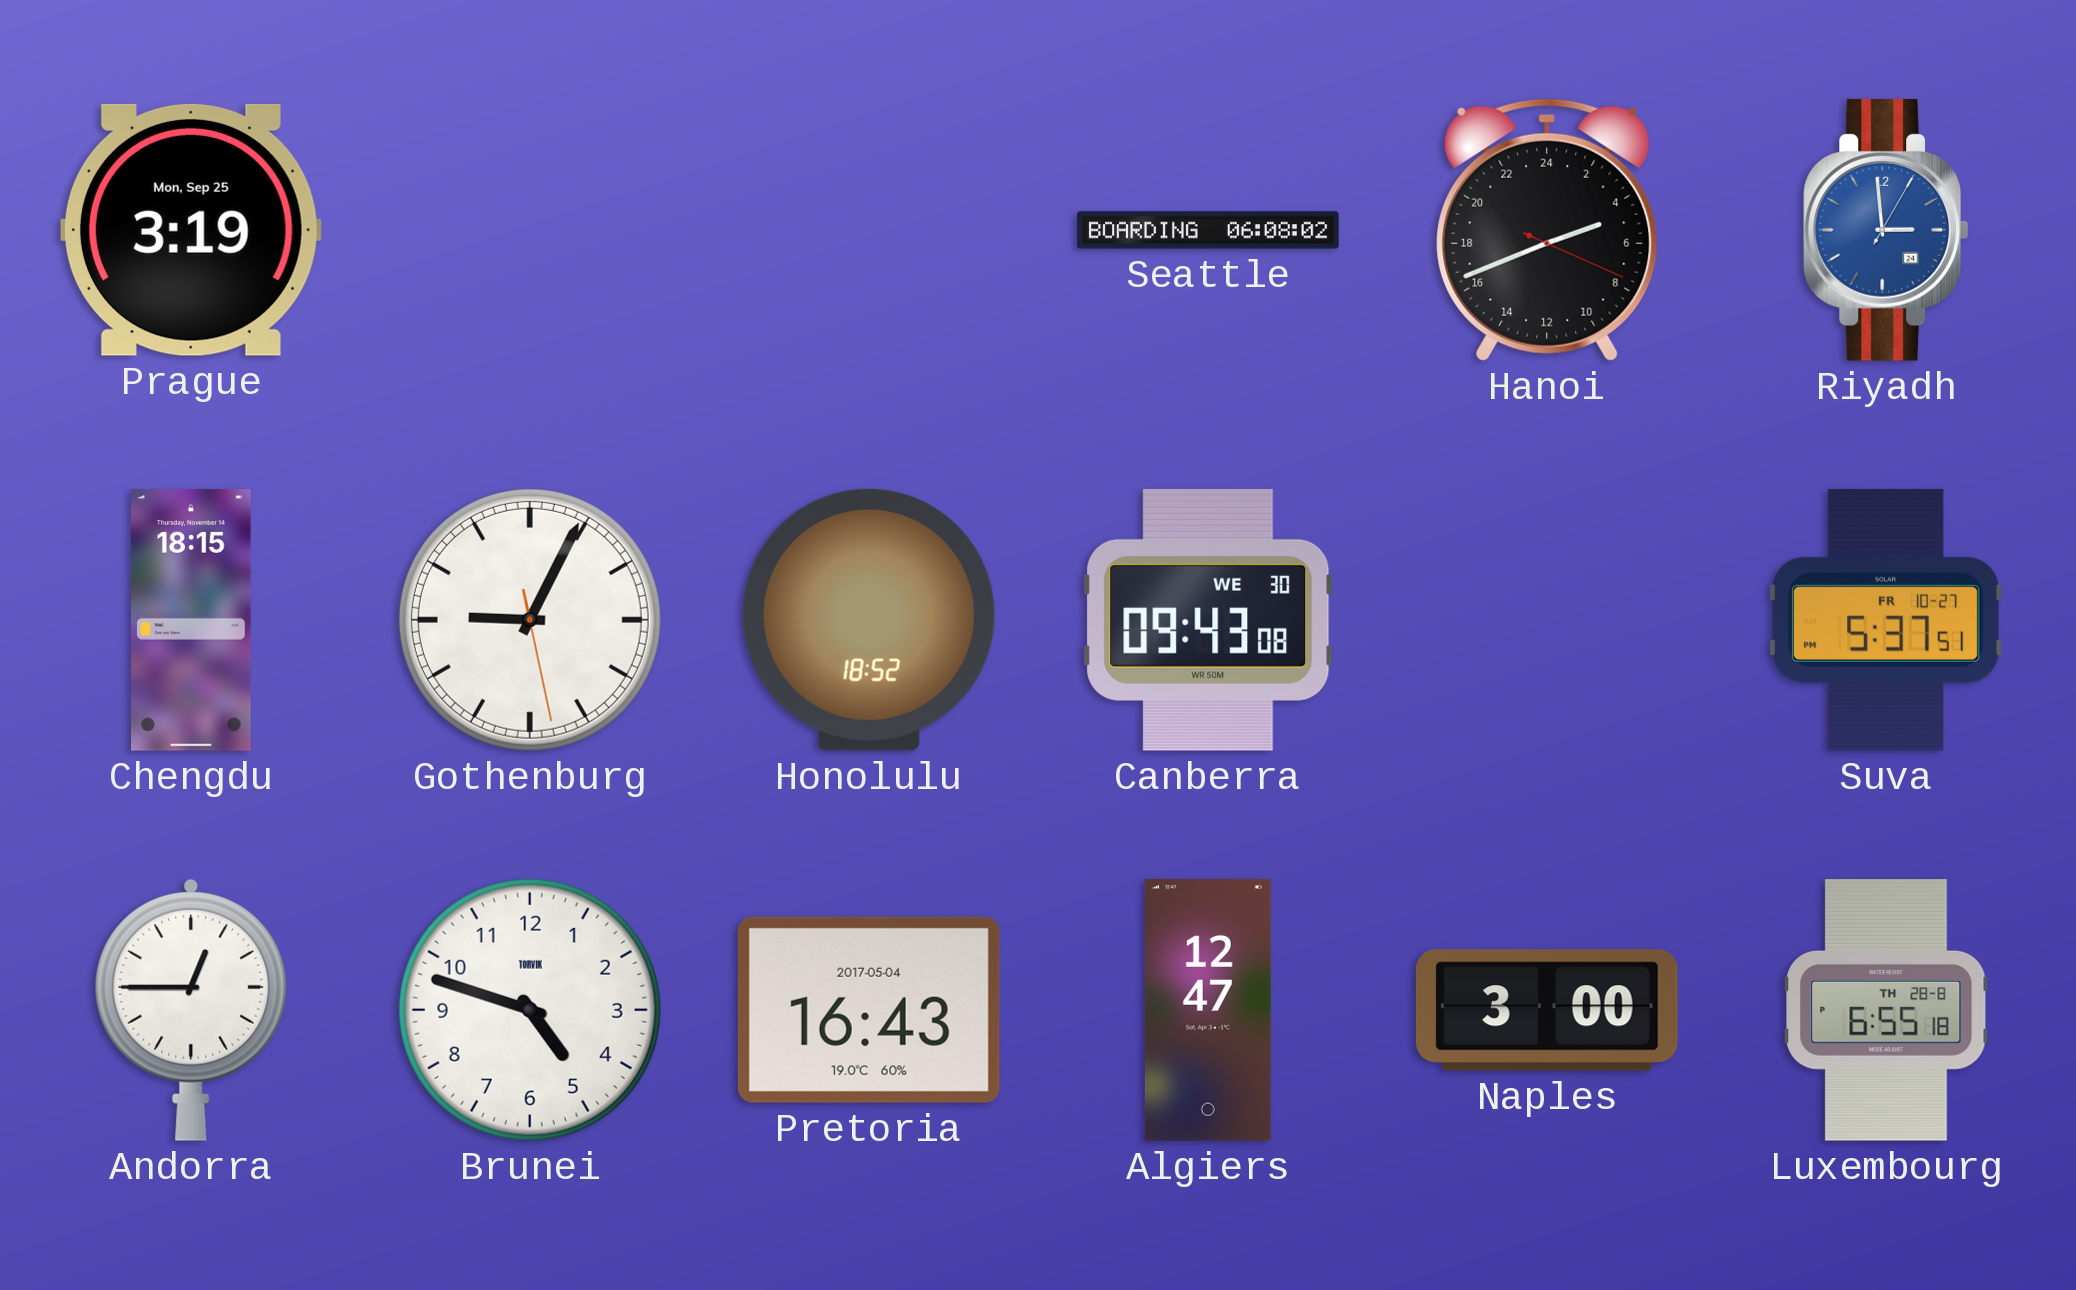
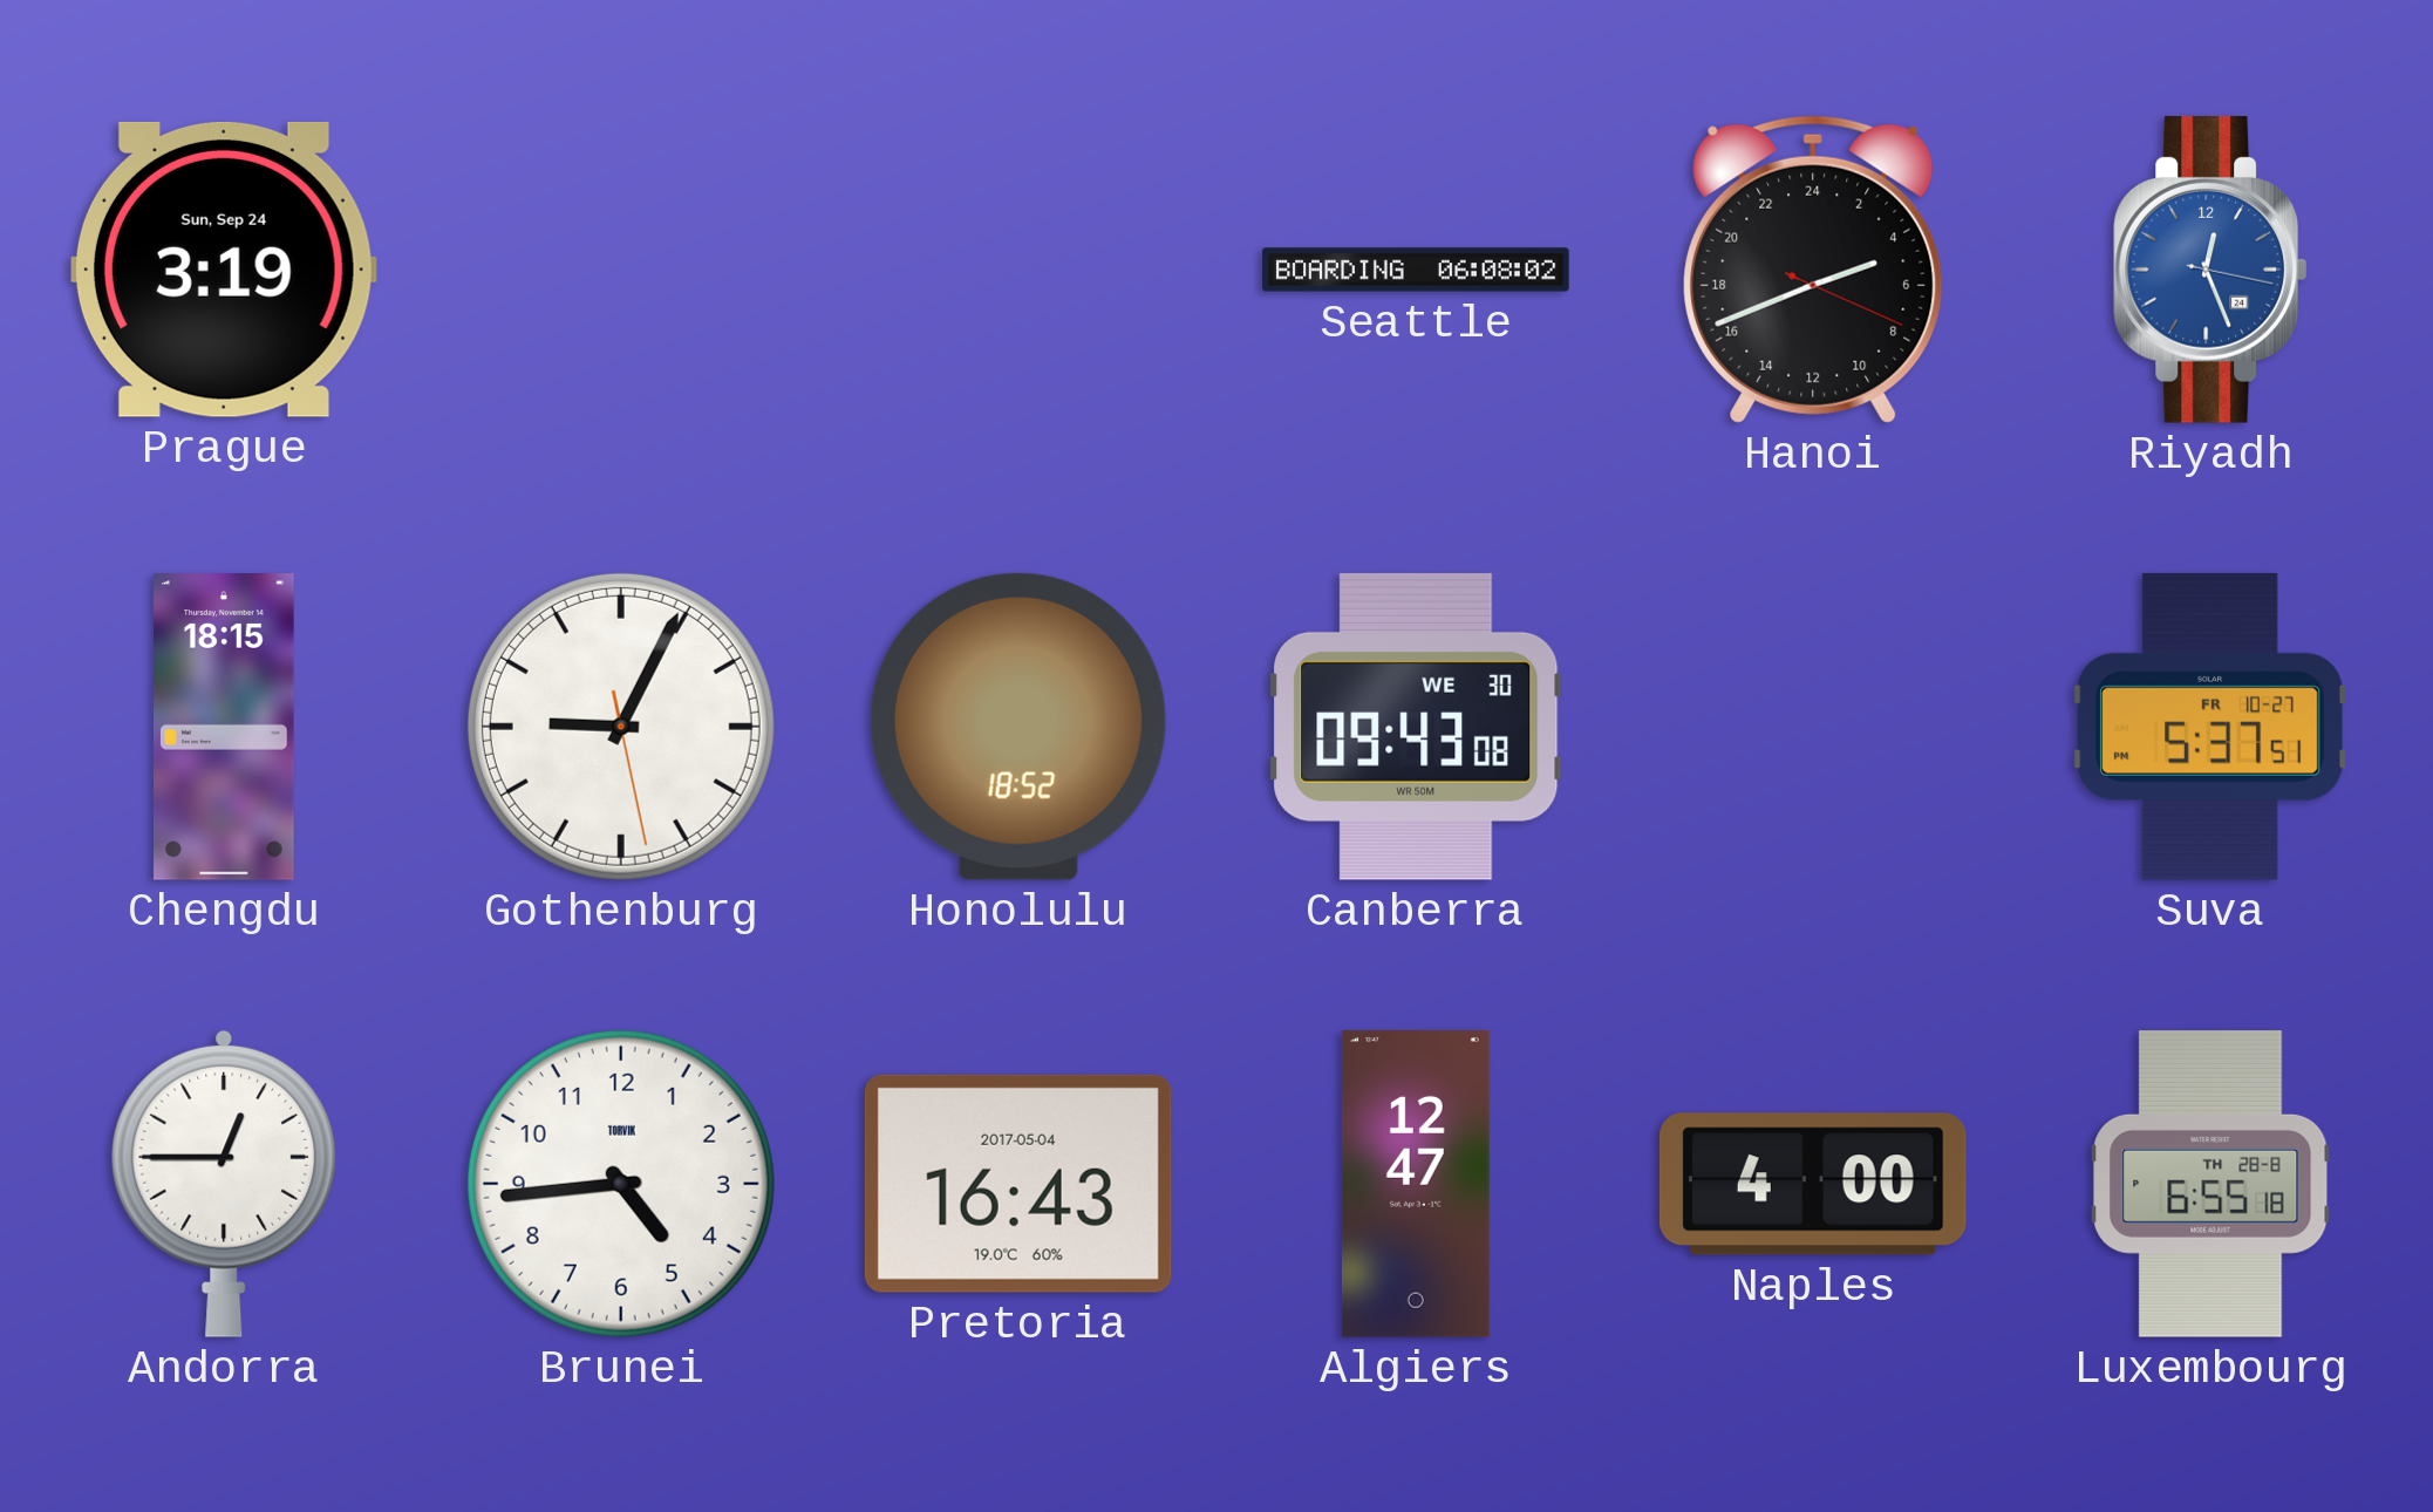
Prague date: Mon, Sep 25 -> Sun, Sep 24 (224, 270)
Riyadh: 2:59 -> 12:26 (2210, 270)
Brunei: 4:48 -> 4:44 (621, 1184)
Naples: 3:00 -> 4:00 (1813, 1184)
